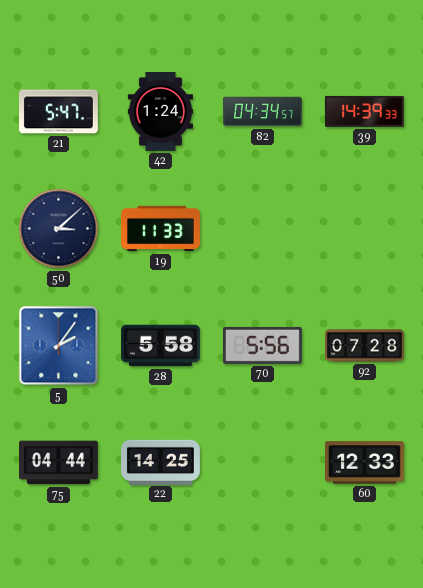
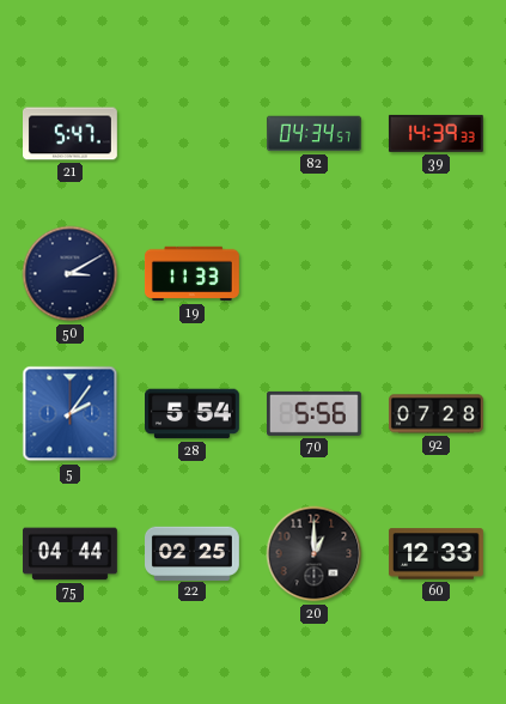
42: 1:24 -> none (160, 112)
50: 3:08 -> 3:10 (71, 274)
28: 5:58 -> 5:54 (193, 414)
22: 14:25 -> 02:25 (193, 553)
20: none -> 1:00 (315, 554)
